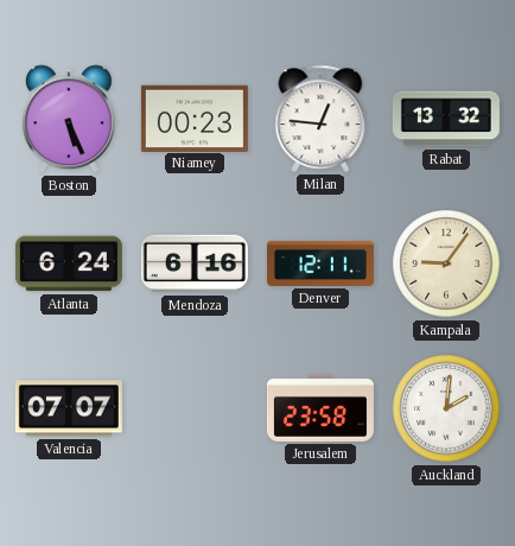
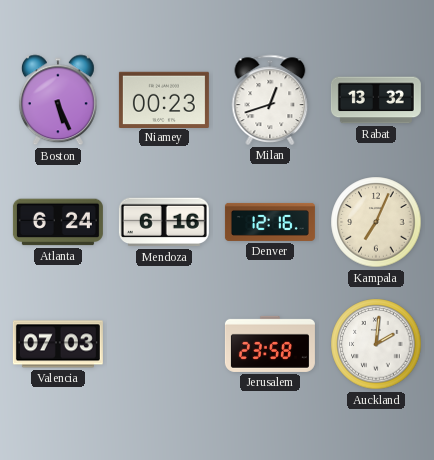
Milan: 12:46 -> 12:42 (270, 100)
Denver: 12:11 -> 12:16 (270, 222)
Kampala: 9:06 -> 7:04 (376, 222)
Valencia: 07:07 -> 07:03 (58, 344)
